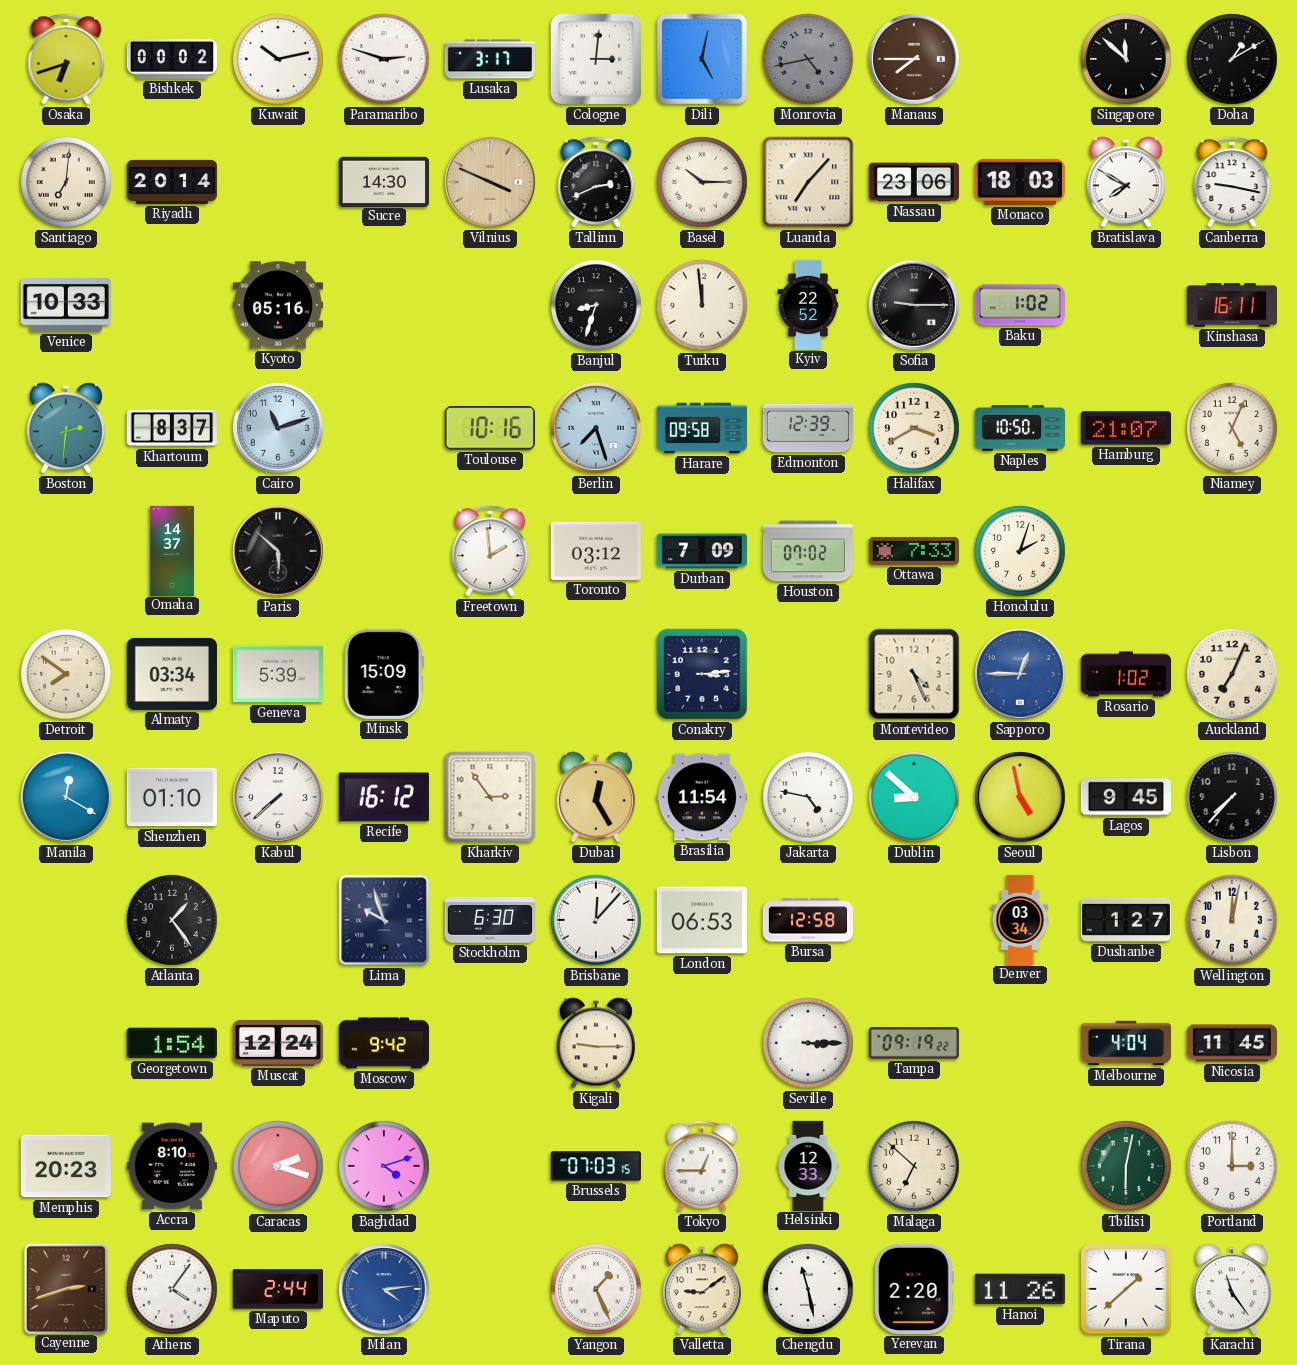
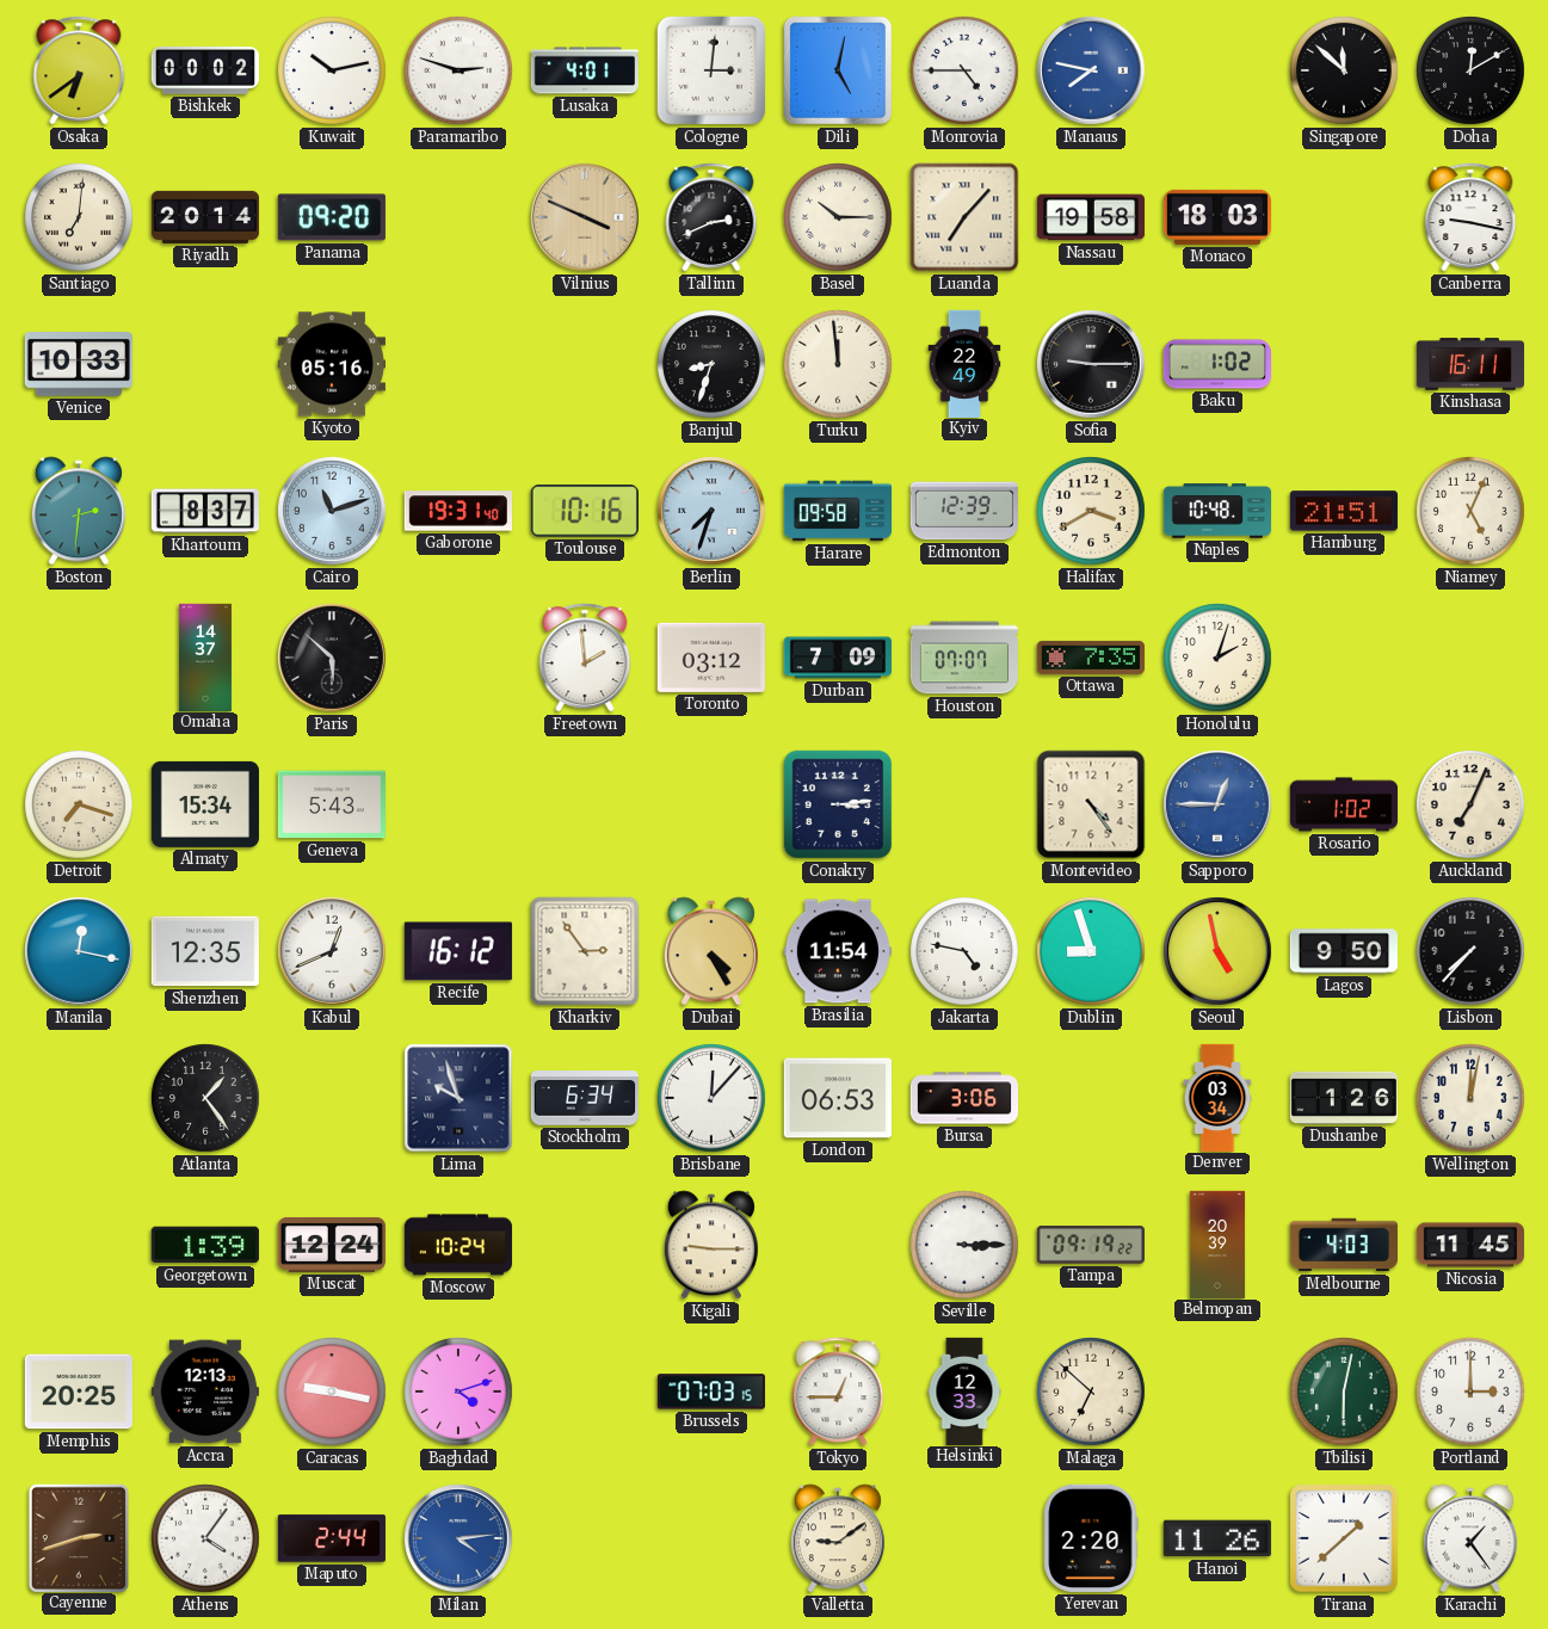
Osaka: 6:42 -> 6:39 (79, 70)
Lusaka: 3:17 -> 4:01 (585, 70)
Monrovia: 4:43 -> 4:45 (964, 70)
Monrovia dial: grey -> white (964, 70)
Manaus: 7:45 -> 7:47 (1092, 72)
Manaus dial: brown -> blue (1092, 72)
Doha: 1:10 -> 12:10 (1470, 70)
Panama: none -> 09:20 (332, 217)
Sucre: 14:30 -> none (384, 181)
Nassau: 23:06 -> 19:58 (1091, 217)
Bratislava: 7:50 -> none (1126, 182)
Kyiv: 22:52 -> 22:49 (964, 363)
Gaborone: none -> 19:31 (458, 511)
Berlin: 7:27 -> 7:33 (713, 512)
Naples: 10:50 -> 10:48 (1216, 511)
Hamburg: 21:07 -> 21:51 (1344, 511)
Houston: 07:02 -> 07:07 (964, 658)
Ottawa: 7:33 -> 7:35 (1091, 658)
Detroit: 7:51 -> 7:18 (79, 804)
Almaty: 03:34 -> 15:34 (205, 804)
Geneva: 5:39 -> 5:43 (332, 804)
Minsk: 15:09 -> none (384, 674)
Montevideo: 4:26 -> 4:24 (1091, 804)
Manila: 12:20 -> 12:17 (80, 952)
Shenzhen: 01:10 -> 12:35 (205, 951)
Kabul: 7:38 -> 12:41 (333, 952)
Dubai: 12:25 -> 4:25 (711, 951)
Dublin: 8:52 -> 8:57 (1091, 951)
Lagos: 9:45 -> 9:50 (1344, 951)
Stockholm: 6:30 -> 6:34 (585, 1098)
Bursa: 12:58 -> 3:06 (963, 1098)
Dushanbe: 1:27 -> 1:26 (1344, 1098)
Georgetown: 1:54 -> 1:39 (205, 1245)
Moscow: 9:42 -> 10:24 (458, 1245)
Belmopan: none -> 20:39 (1217, 1244)
Melbourne: 4:04 -> 4:03 (1344, 1245)
Memphis: 20:23 -> 20:25 (79, 1392)
Accra: 8:10 -> 12:13 (205, 1392)
Caracas: 2:18 -> 9:17 (332, 1392)
Yangon: 1:26 -> none (596, 1289)
Chengdu: 11:28 -> none (808, 1289)
Karachi: 11:24 -> 1:24 (1470, 1538)
